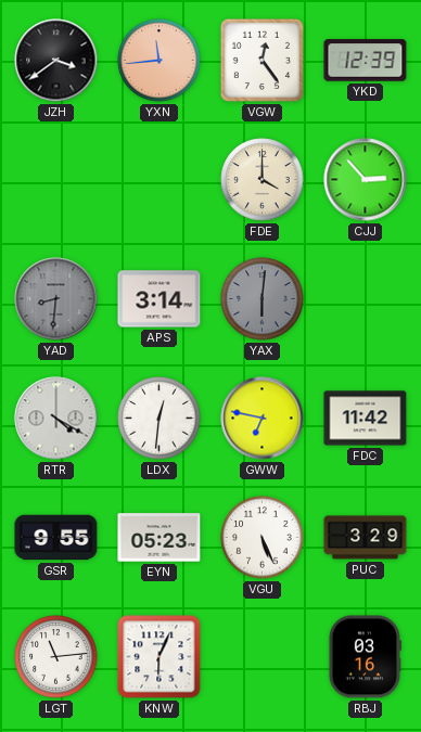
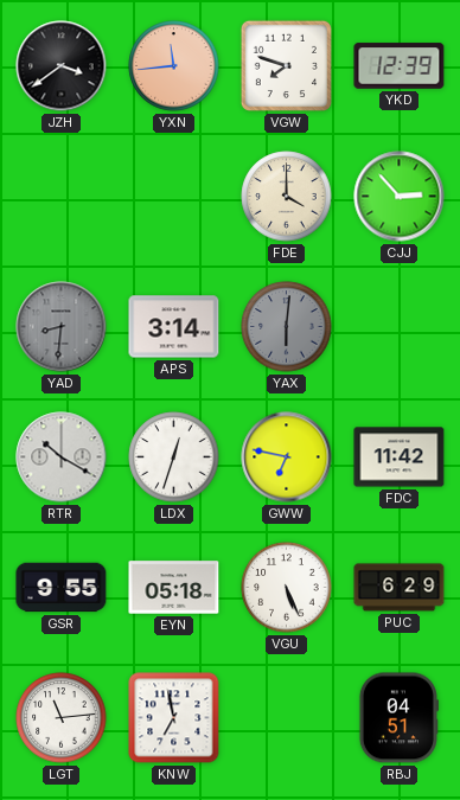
VGW: 12:24 -> 7:48 (286, 65)
RTR: 4:20 -> 10:20 (62, 457)
LDX: 12:31 -> 12:33 (174, 457)
EYN: 05:23 -> 05:18 (174, 588)
PUC: 3:29 -> 6:29 (400, 588)
KNW: 6:04 -> 6:58 (174, 718)
RBJ: 03:16 -> 04:51 (398, 718)
